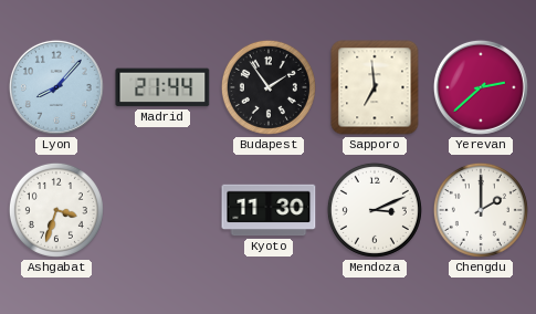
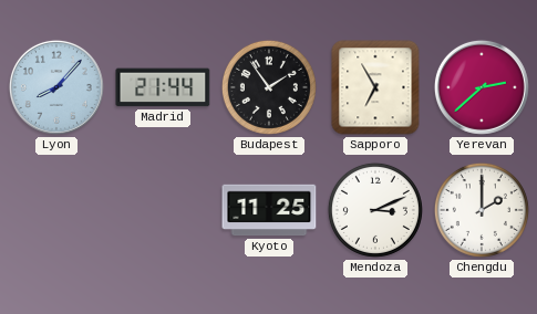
Sapporo: 6:59 -> 6:55 (375, 87)
Ashgabat: 3:33 -> none (56, 210)
Kyoto: 11:30 -> 11:25 (269, 210)
